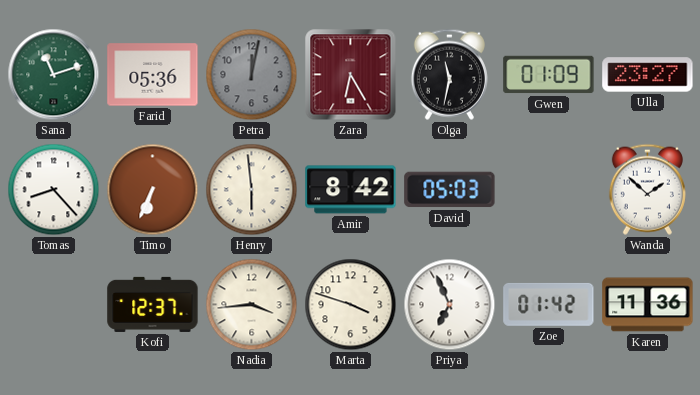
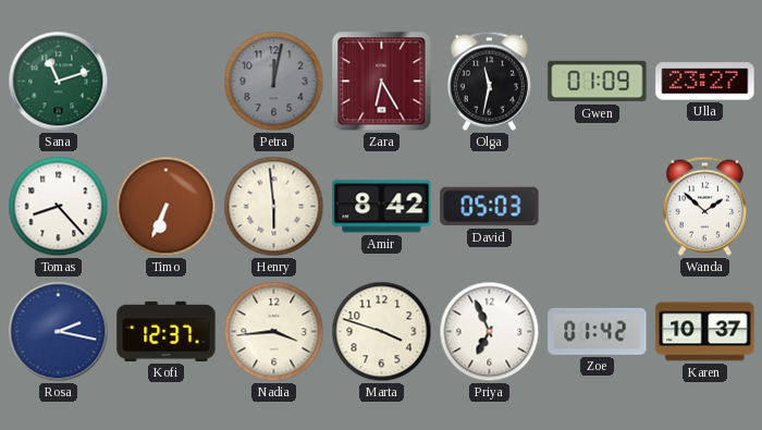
Farid: 05:36 -> none (153, 75)
Rosa: none -> 2:17 (59, 332)
Karen: 11:36 -> 10:37 (705, 332)
